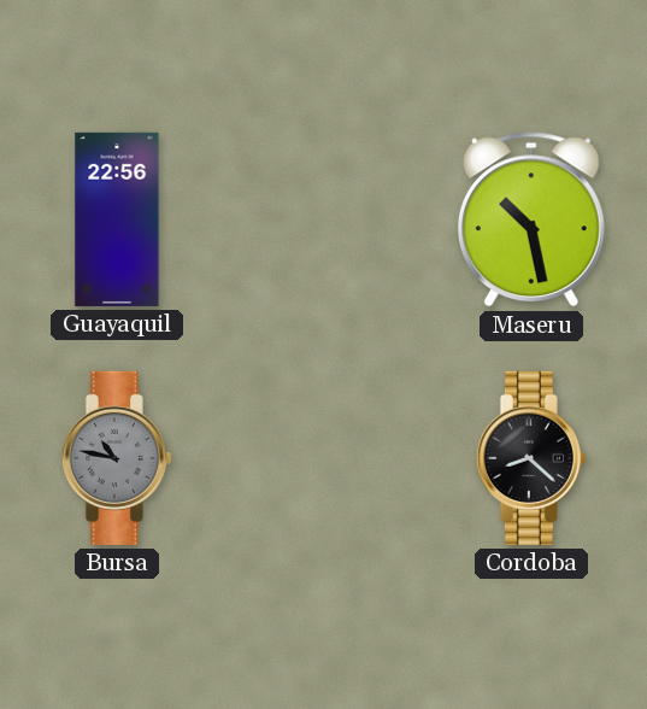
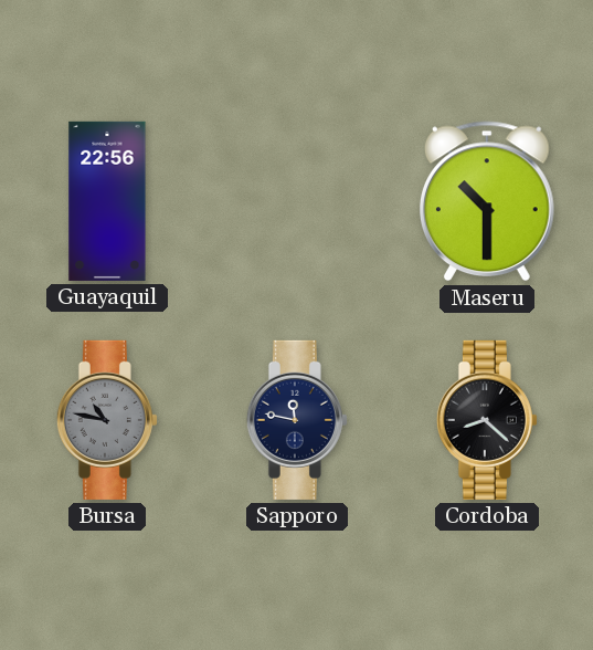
Maseru: 10:28 -> 10:30 (487, 201)
Sapporo: none -> 11:47 (297, 420)
